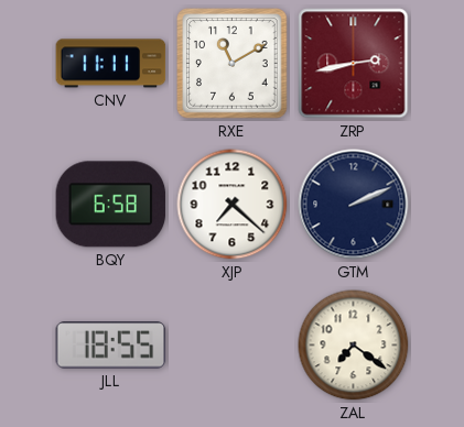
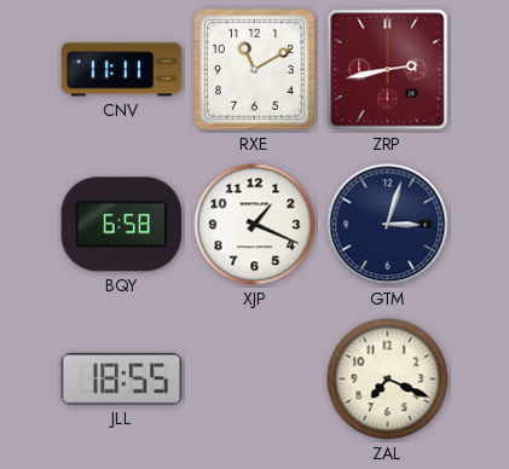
XJP: 7:22 -> 1:19 (255, 225)
GTM: 2:11 -> 3:03 (388, 225)
ZAL: 7:21 -> 7:19 (388, 380)
